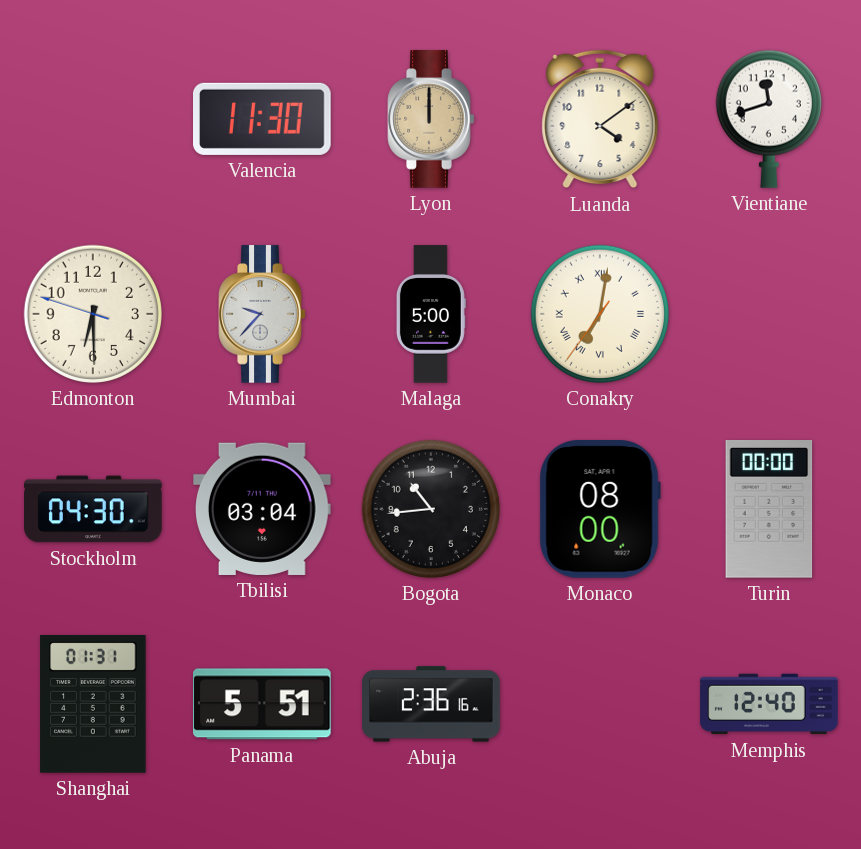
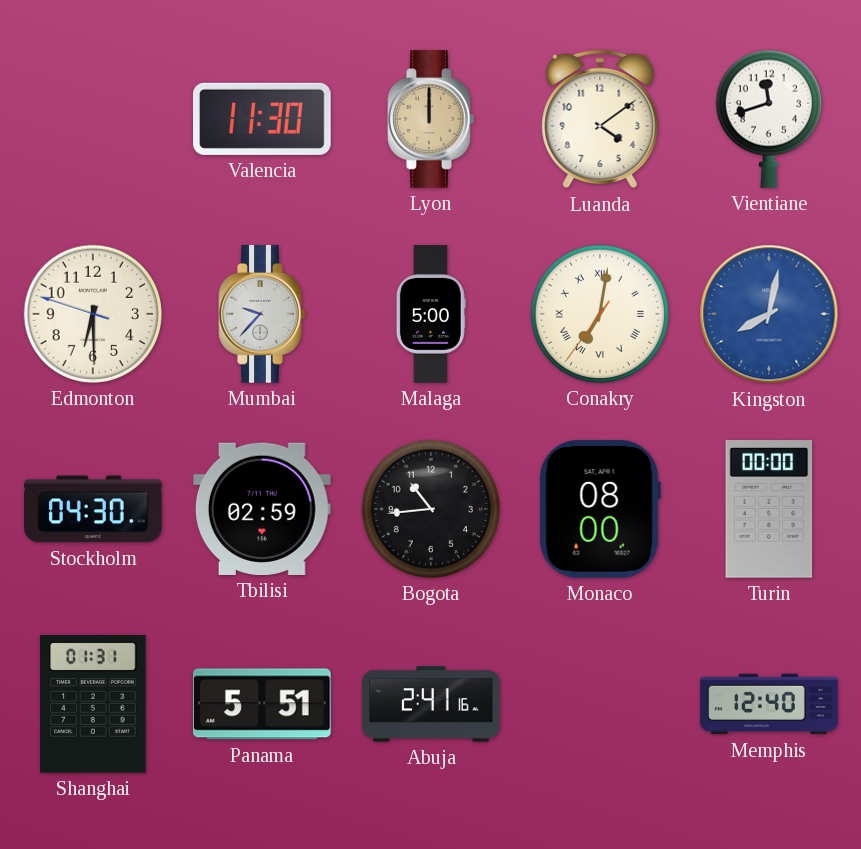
Kingston: none -> 8:02 (769, 314)
Tbilisi: 03:04 -> 02:59 (263, 509)
Abuja: 2:36 -> 2:41 (431, 704)
